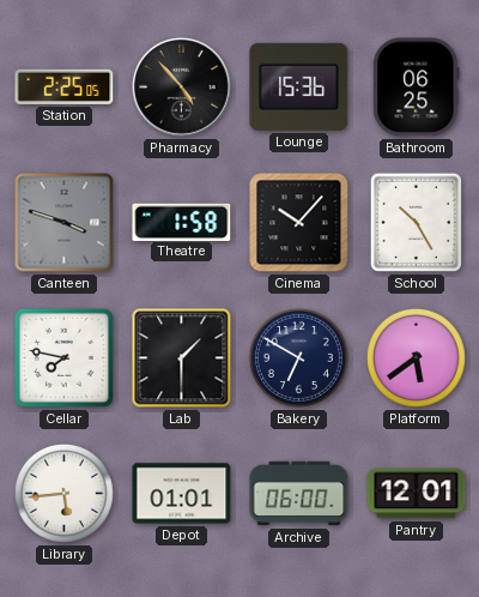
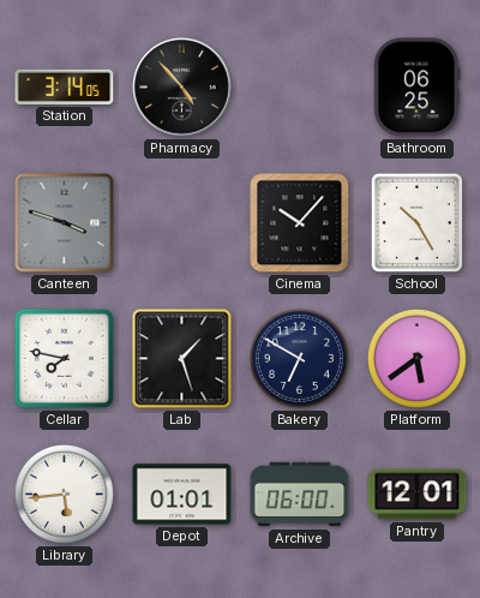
Station: 2:25 -> 3:14 (65, 86)
Lounge: 15:36 -> none (299, 86)
Theatre: 1:58 -> none (182, 222)
Lab: 1:30 -> 1:27 (182, 359)
